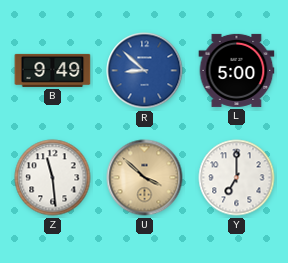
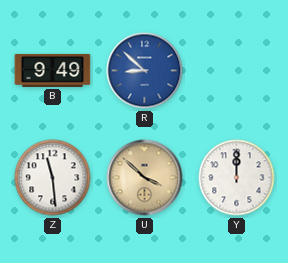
L: 5:00 -> none (237, 70)
Y: 7:00 -> 12:00 (237, 178)
